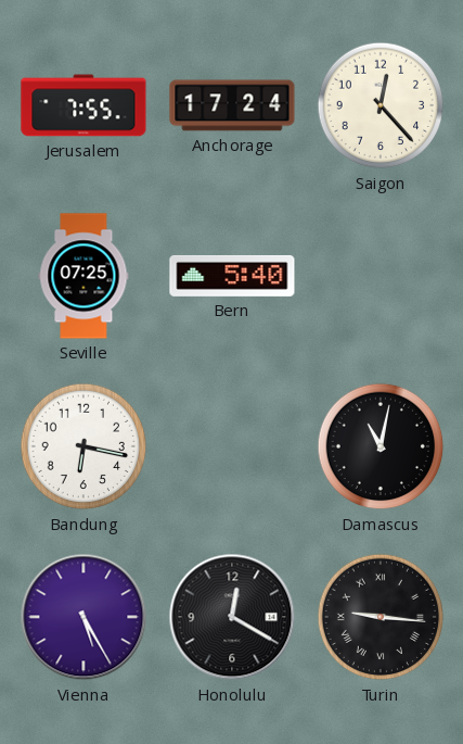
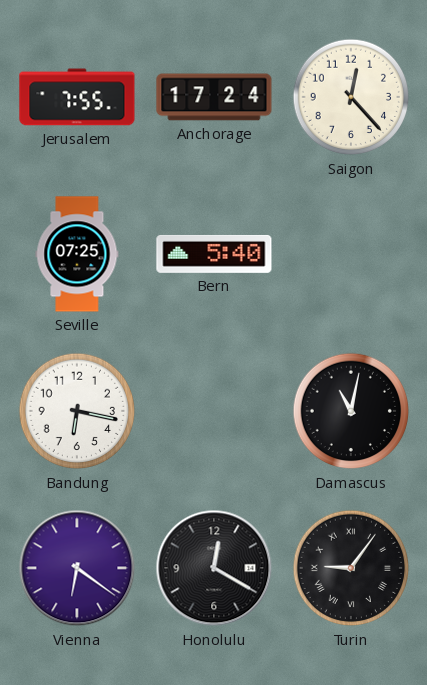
Vienna: 5:25 -> 6:21 (77, 568)
Turin: 9:16 -> 9:06 (351, 568)
